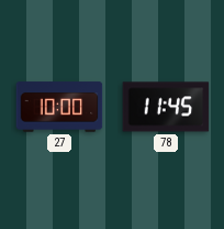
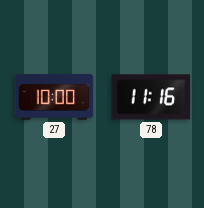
78: 11:45 -> 11:16 (151, 97)
